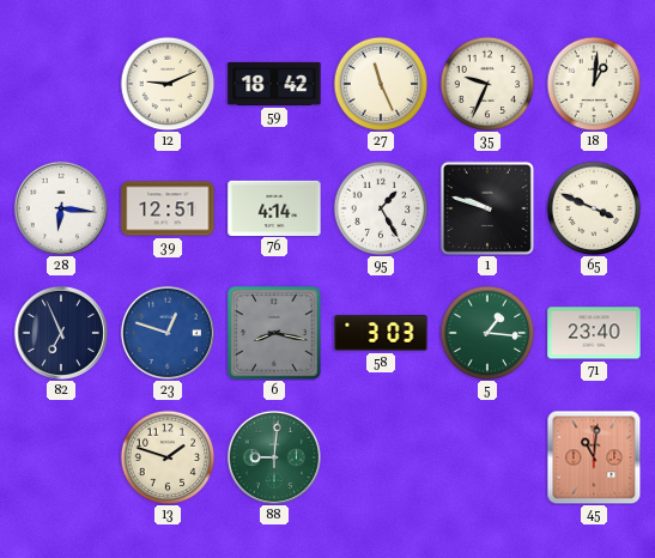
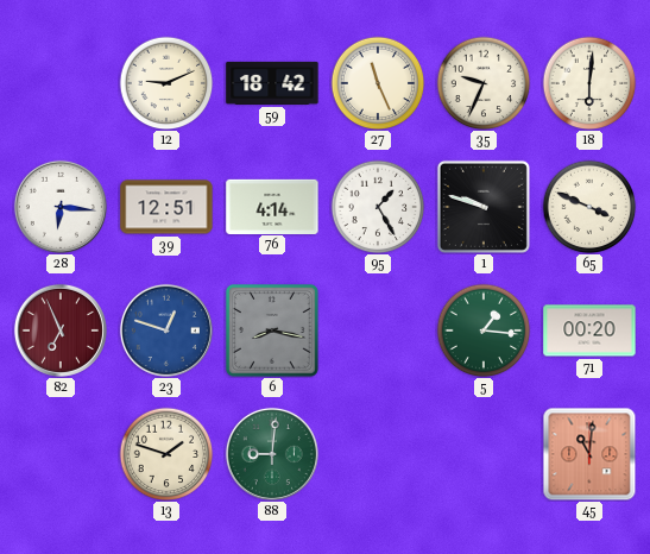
18: 1:01 -> 6:01 (589, 83)
82 dial: navy -> burgundy (61, 330)
58: 3:03 -> none (381, 333)
71: 23:40 -> 00:20 (589, 330)
